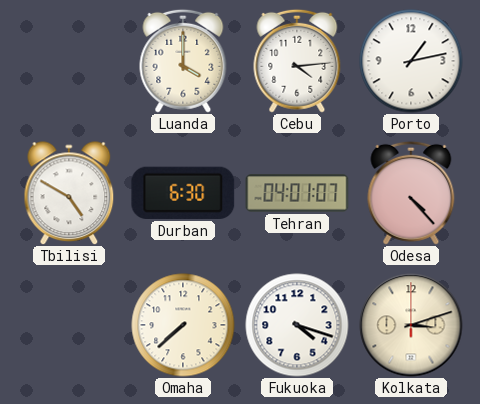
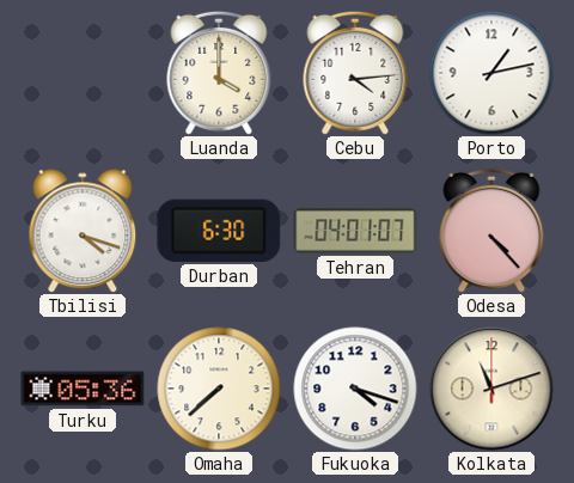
Tbilisi: 4:50 -> 4:18 (83, 231)
Turku: none -> 05:36 (83, 389)
Kolkata: 3:12 -> 11:12 (491, 389)
